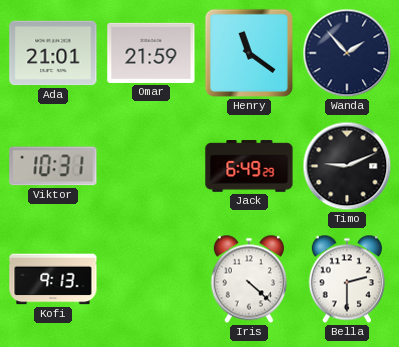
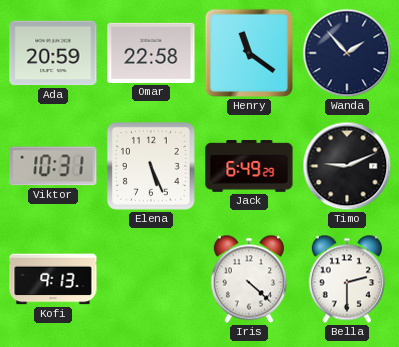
Ada: 21:01 -> 20:59 (53, 53)
Omar: 21:59 -> 22:58 (151, 53)
Elena: none -> 5:26 (151, 166)
